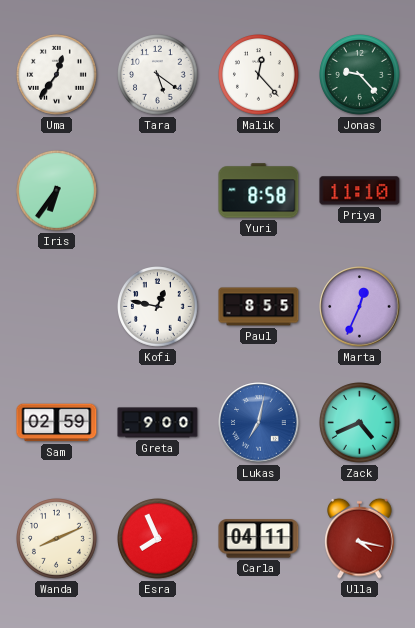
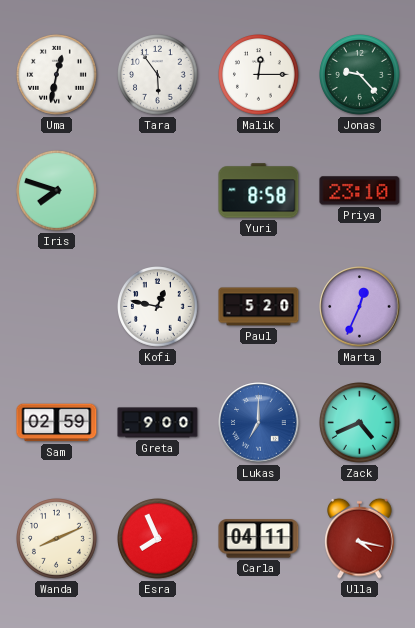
Uma: 12:36 -> 12:32 (57, 75)
Tara: 5:21 -> 5:54 (158, 75)
Malik: 12:23 -> 12:15 (259, 75)
Iris: 6:36 -> 7:48 (57, 191)
Priya: 11:10 -> 23:10 (360, 191)
Paul: 8:55 -> 5:20 (259, 307)
Lukas: 7:02 -> 7:00 (259, 423)
